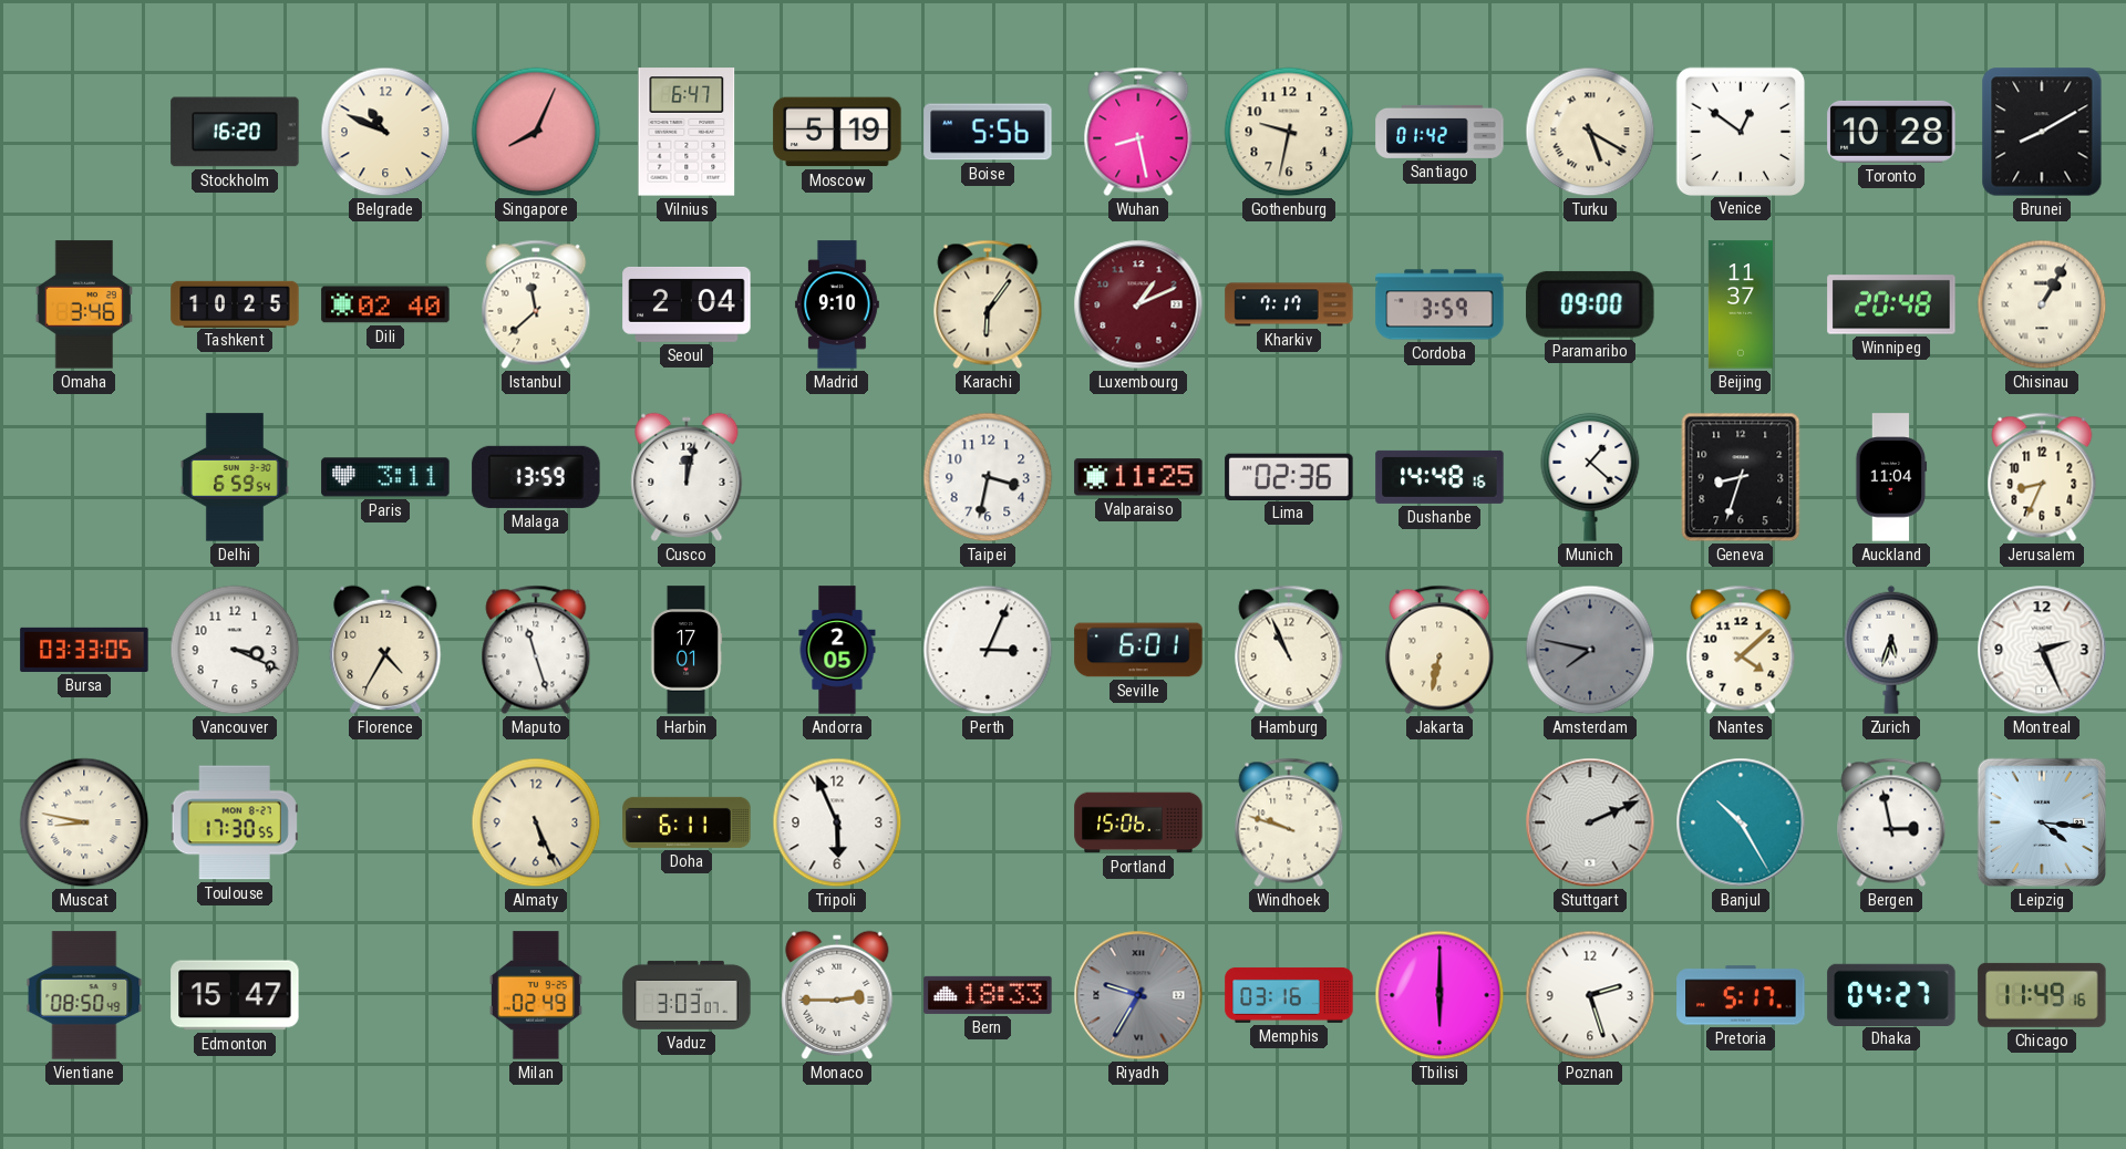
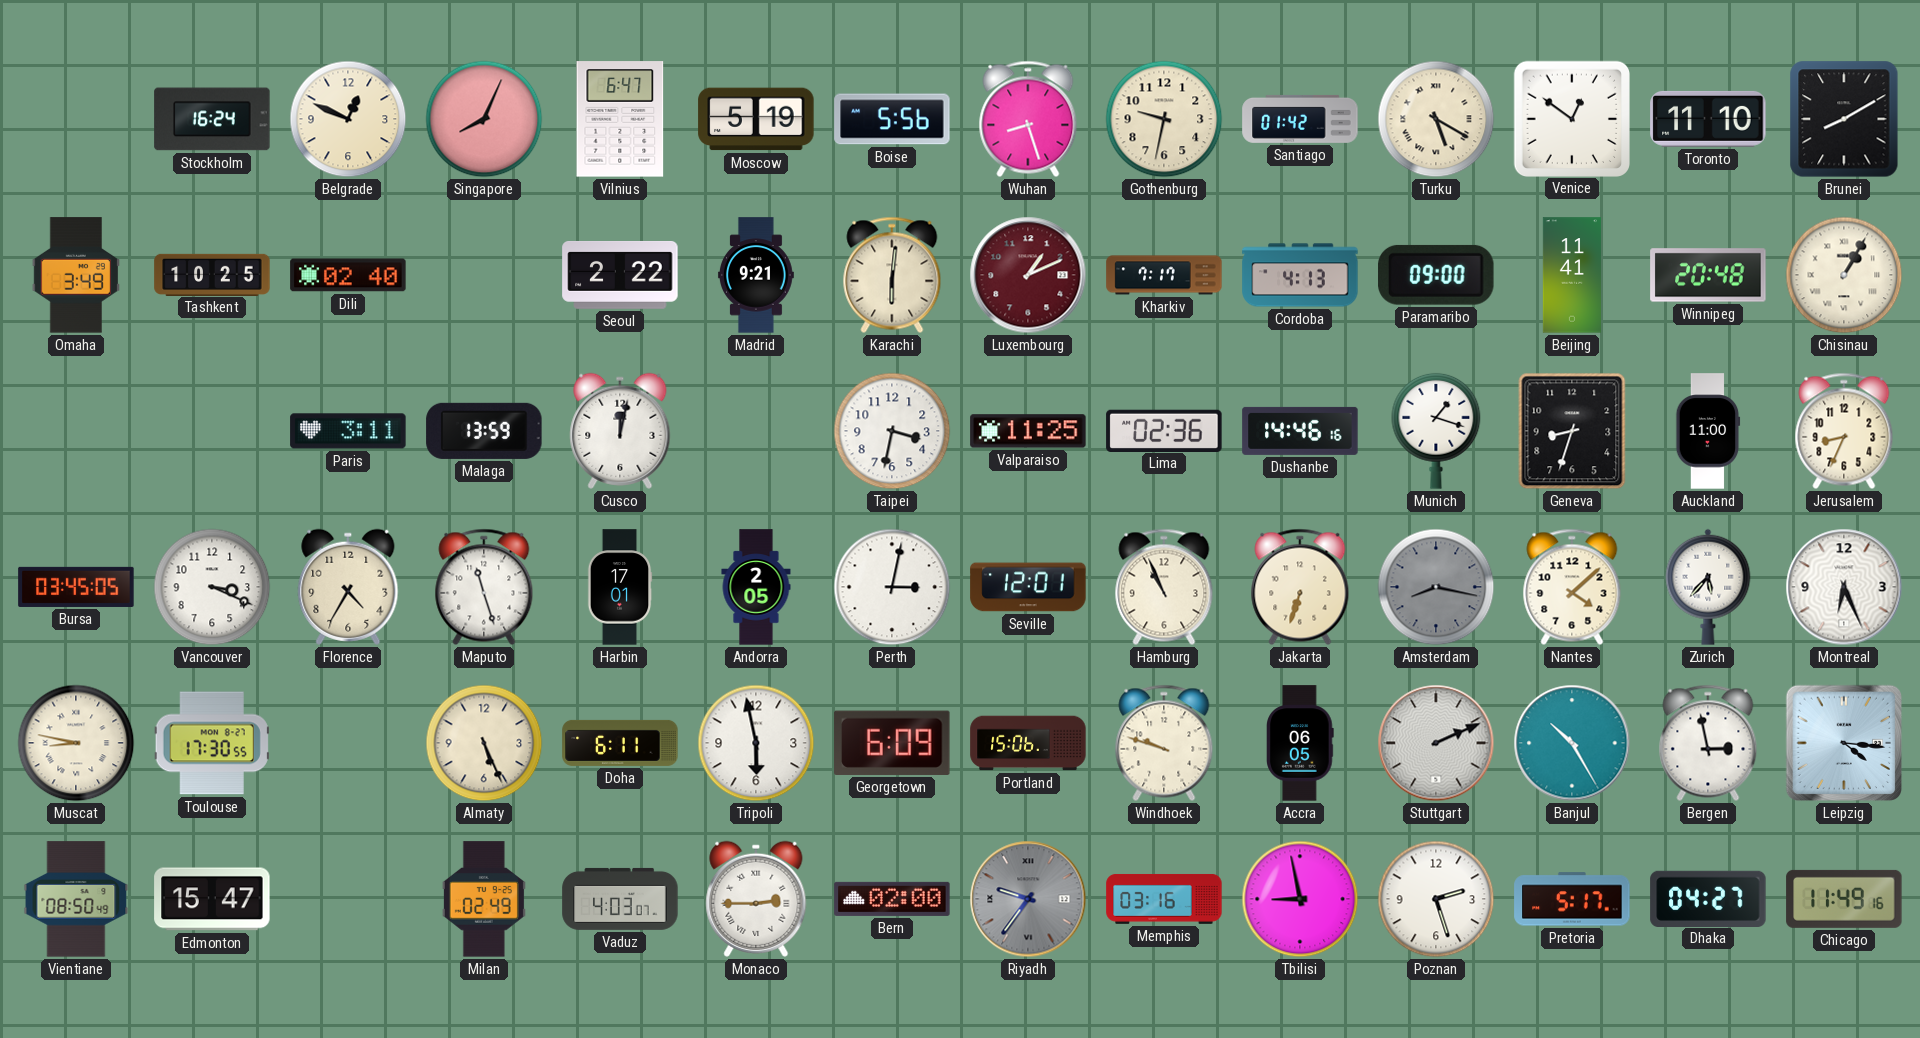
Stockholm: 16:20 -> 16:24 (212, 119)
Belgrade: 10:49 -> 12:49 (348, 119)
Wuhan: 8:28 -> 8:27 (1028, 119)
Toronto: 10:28 -> 11:10 (1708, 119)
Omaha: 3:46 -> 3:49 (76, 275)
Istanbul: 11:38 -> none (536, 304)
Seoul: 2:04 -> 2:22 (620, 275)
Madrid: 9:10 -> 9:21 (756, 275)
Karachi: 6:06 -> 6:01 (892, 275)
Cordoba: 3:59 -> 4:13 (1300, 275)
Beijing: 11:37 -> 11:41 (1572, 275)
Delhi: 6:59 -> none (235, 477)
Dushanbe: 14:48 -> 14:46 (1300, 431)
Munich: 1:22 -> 1:18 (1436, 431)
Auckland: 11:04 -> 11:00 (1708, 431)
Bursa: 03:33 -> 03:45 (76, 587)
Perth: 3:04 -> 3:02 (892, 587)
Seville: 6:01 -> 12:01 (1028, 587)
Jakarta: 6:32 -> 6:33 (1300, 587)
Amsterdam: 7:47 -> 8:17 (1436, 587)
Zurich: 5:33 -> 5:37 (1708, 587)
Montreal: 2:26 -> 6:26 (1844, 587)
Tripoli: 5:56 -> 5:58 (756, 743)
Georgetown: none -> 6:09 (892, 743)
Accra: none -> 06:05 (1301, 743)
Vaduz: 3:03 -> 4:03 (620, 899)
Bern: 18:33 -> 02:00 (892, 899)
Riyadh: 9:35 -> 9:36 (1028, 899)
Tbilisi: 6:00 -> 8:58 (1300, 899)
